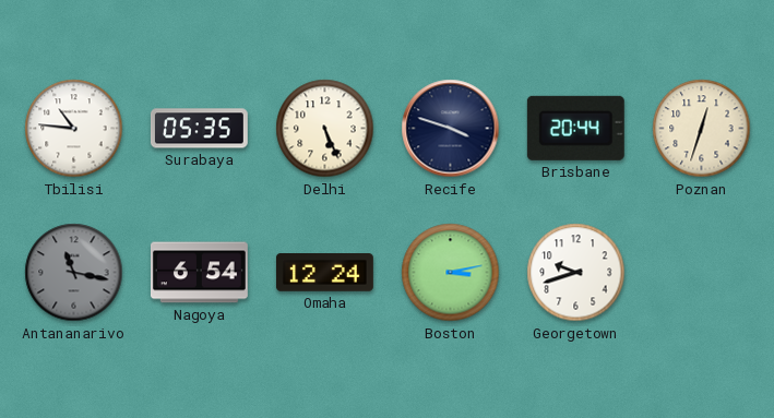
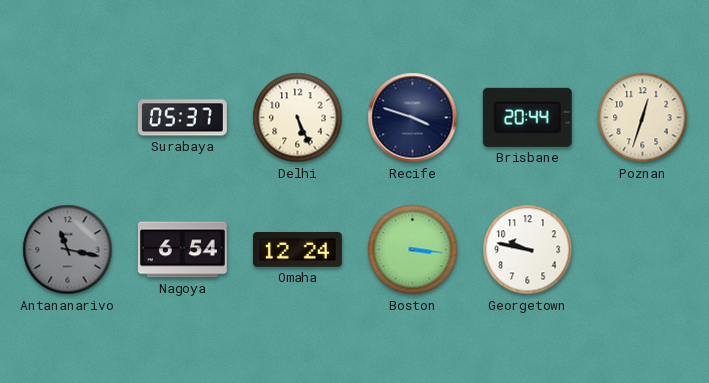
Tbilisi: 10:46 -> none (74, 129)
Surabaya: 05:35 -> 05:37 (182, 118)
Boston: 3:13 -> 3:16 (413, 250)
Georgetown: 9:42 -> 9:47 (528, 250)
